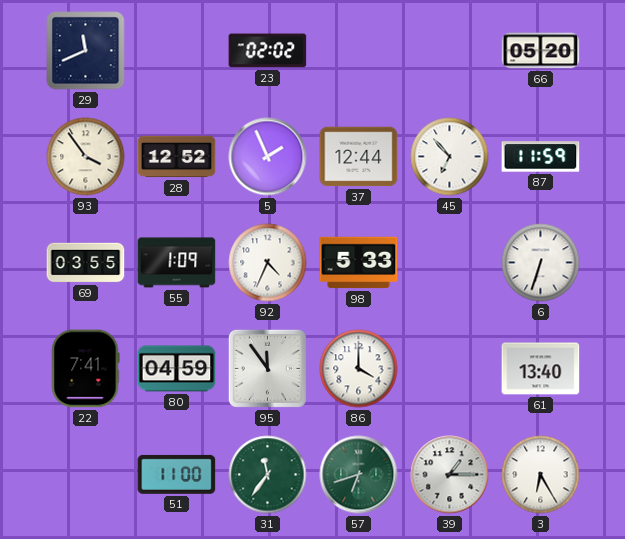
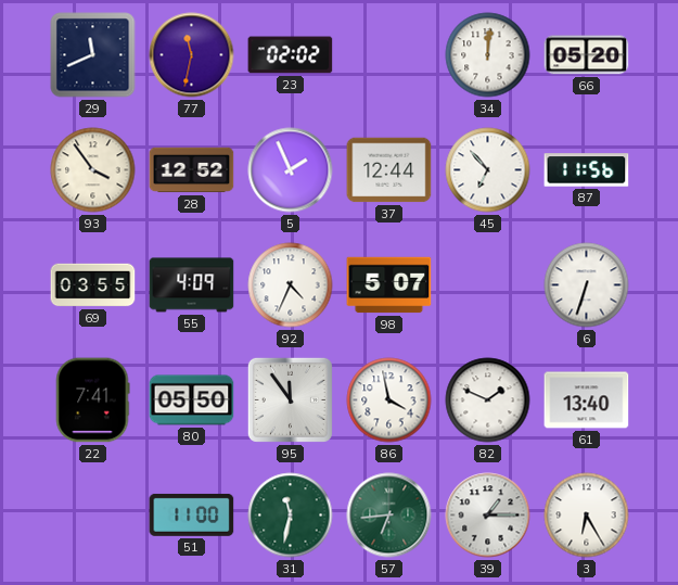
77: none -> 11:32 (192, 55)
34: none -> 12:01 (488, 55)
87: 11:59 -> 11:56 (587, 170)
55: 1:09 -> 4:09 (192, 285)
98: 5:33 -> 5:07 (389, 285)
80: 04:59 -> 05:50 (192, 400)
86: 4:00 -> 3:58 (389, 400)
82: none -> 1:49 (488, 400)
31: 11:36 -> 11:32 (291, 516)
57: 6:42 -> 6:44 (389, 516)
